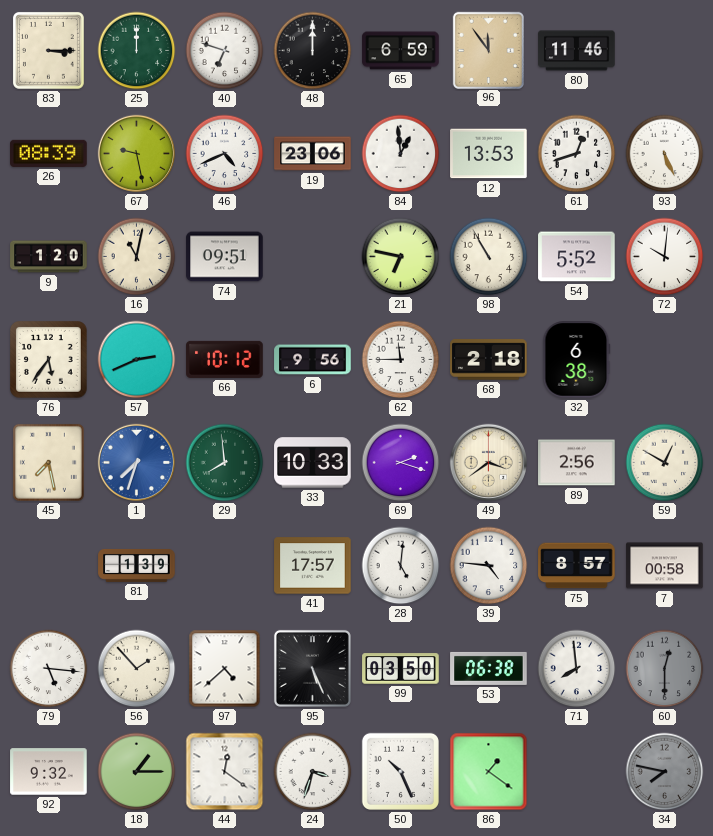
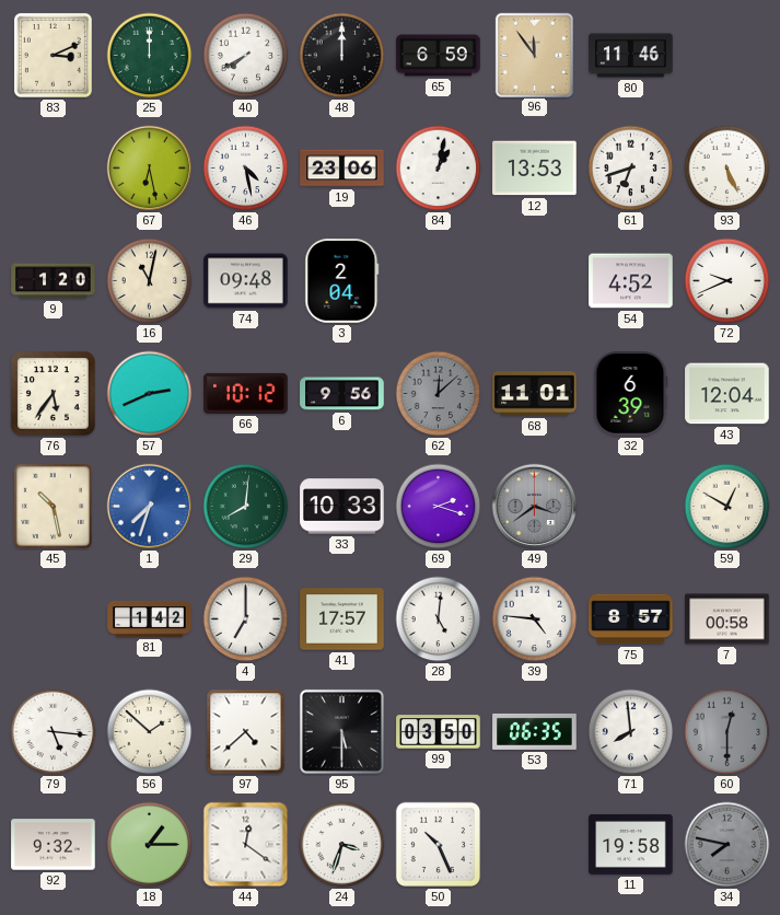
83: 3:15 -> 3:11 (53, 55)
40: 6:48 -> 7:40 (246, 56)
26: 08:39 -> none (49, 153)
67: 9:28 -> 6:28 (150, 169)
46: 4:41 -> 4:28 (246, 169)
84: 12:59 -> 1:02 (439, 169)
61: 12:42 -> 6:42 (631, 169)
74: 09:51 -> 09:48 (246, 281)
3: none -> 2:04 (342, 281)
21: 6:47 -> none (401, 257)
98: 10:55 -> none (489, 257)
54: 5:52 -> 4:52 (631, 281)
72: 10:01 -> 9:41 (727, 281)
62: 11:45 -> 12:08 (439, 394)
62 dial: white -> grey (439, 394)
68: 2:18 -> 11:01 (535, 394)
32: 6:38 -> 6:39 (631, 394)
43: none -> 12:04 (727, 394)
45: 7:28 -> 10:28 (53, 506)
29: 7:59 -> 8:01 (246, 507)
49 dial: cream -> grey (535, 507)
89: 2:56 -> none (577, 463)
81: 1:39 -> 1:42 (150, 618)
4: none -> 7:00 (246, 619)
56: 1:53 -> 1:52 (150, 732)
95: 5:26 -> 5:30 (341, 731)
53: 06:38 -> 06:35 (535, 731)
86: 1:21 -> none (489, 772)
11: none -> 19:58 (631, 844)
